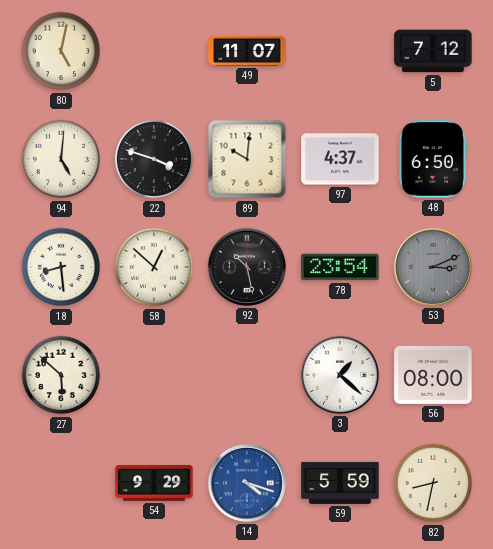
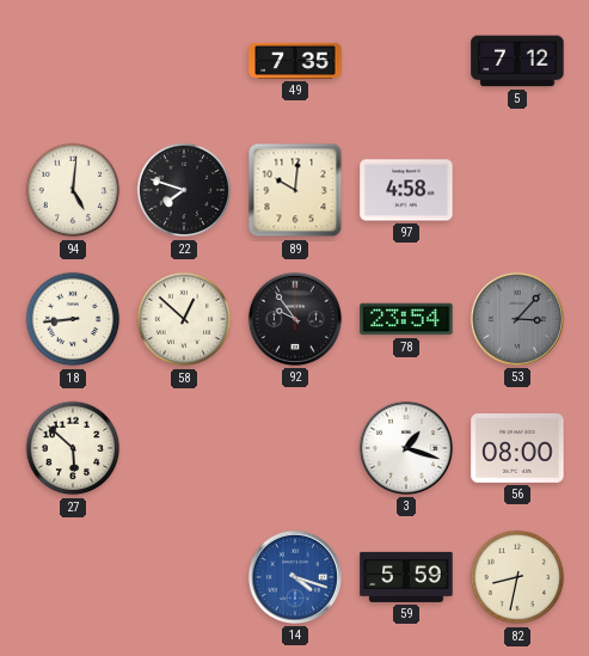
80: 5:02 -> none (61, 51)
49: 11:07 -> 7:35 (295, 61)
22: 3:48 -> 7:48 (184, 190)
97: 4:37 -> 4:58 (406, 190)
48: 6:50 -> none (432, 159)
18: 8:29 -> 8:44 (73, 319)
92: 10:28 -> 9:54 (295, 319)
53: 3:11 -> 3:07 (517, 319)
3: 1:22 -> 1:18 (406, 448)
54: 9:29 -> none (154, 484)
